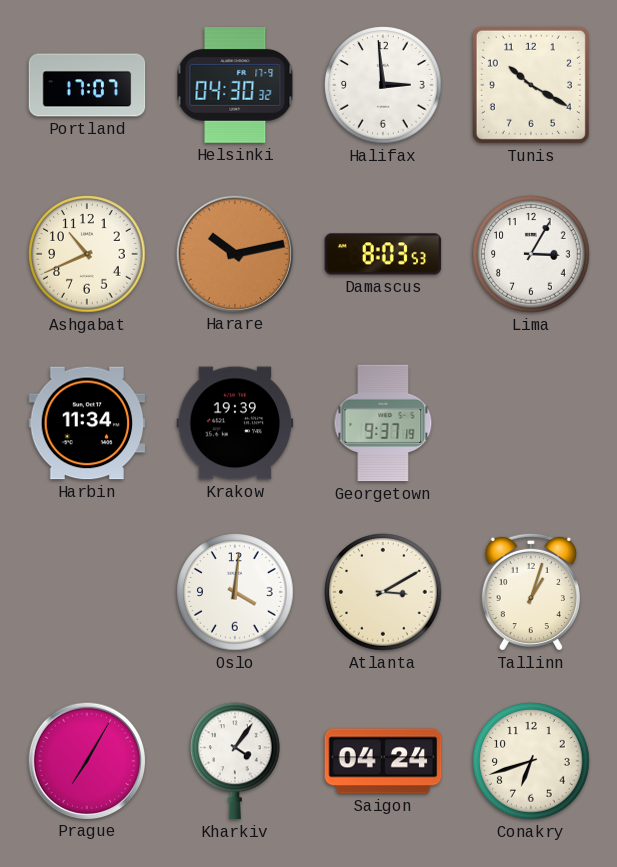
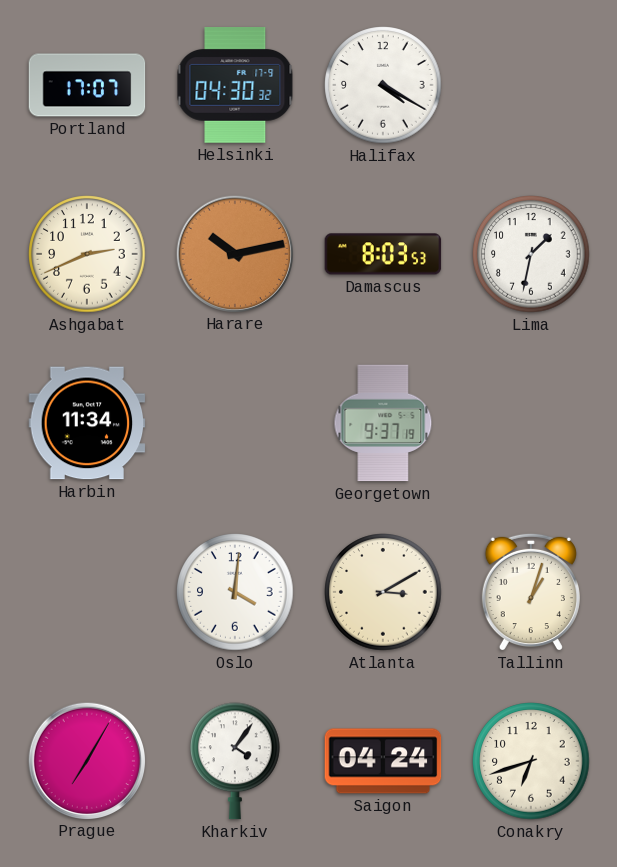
Halifax: 2:59 -> 4:20 (383, 85)
Tunis: 10:20 -> none (531, 85)
Ashgabat: 10:41 -> 2:41 (87, 254)
Lima: 3:05 -> 1:32 (531, 254)
Krakow: 19:39 -> none (235, 423)
